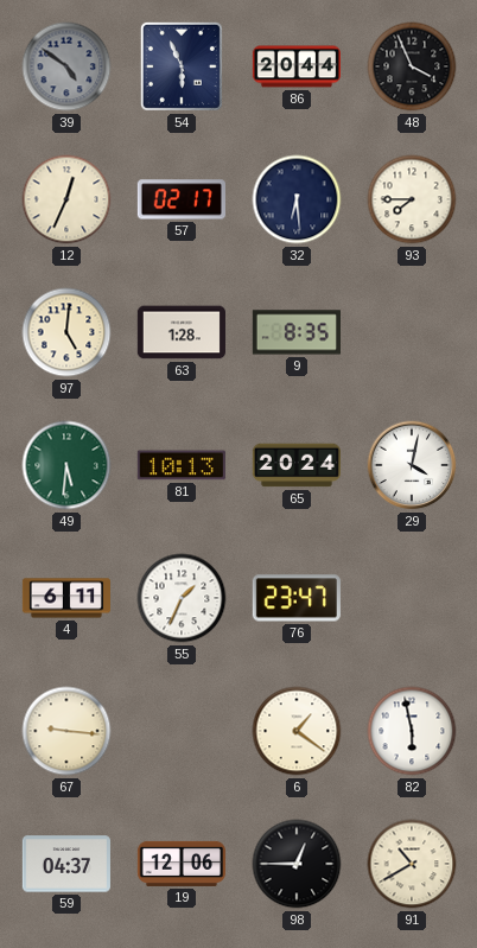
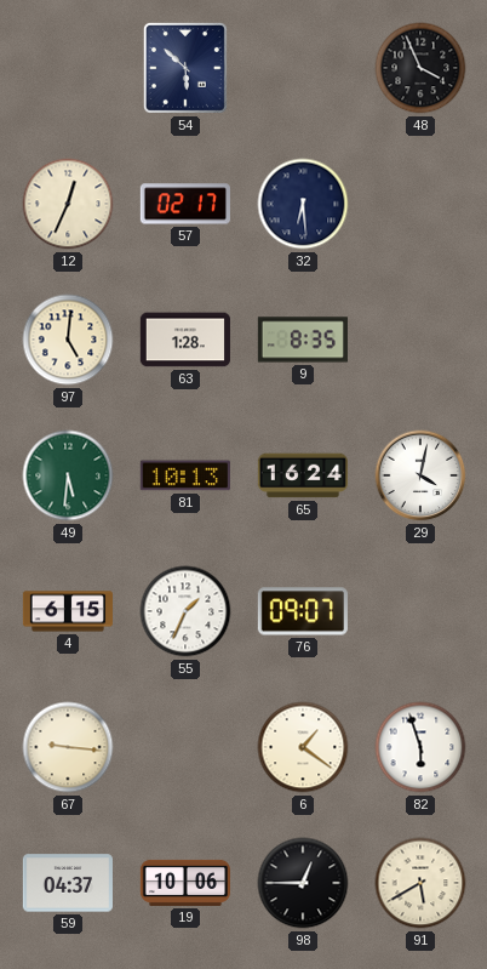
39: 4:51 -> none (66, 66)
54: 5:56 -> 5:52 (185, 68)
86: 20:44 -> none (295, 66)
93: 7:45 -> none (412, 199)
65: 20:24 -> 16:24 (303, 475)
4: 6:11 -> 6:15 (67, 611)
76: 23:47 -> 09:07 (303, 611)
82: 5:58 -> 5:57 (420, 747)
19: 12:06 -> 10:06 (184, 883)
91: 10:40 -> 5:40 (420, 883)
